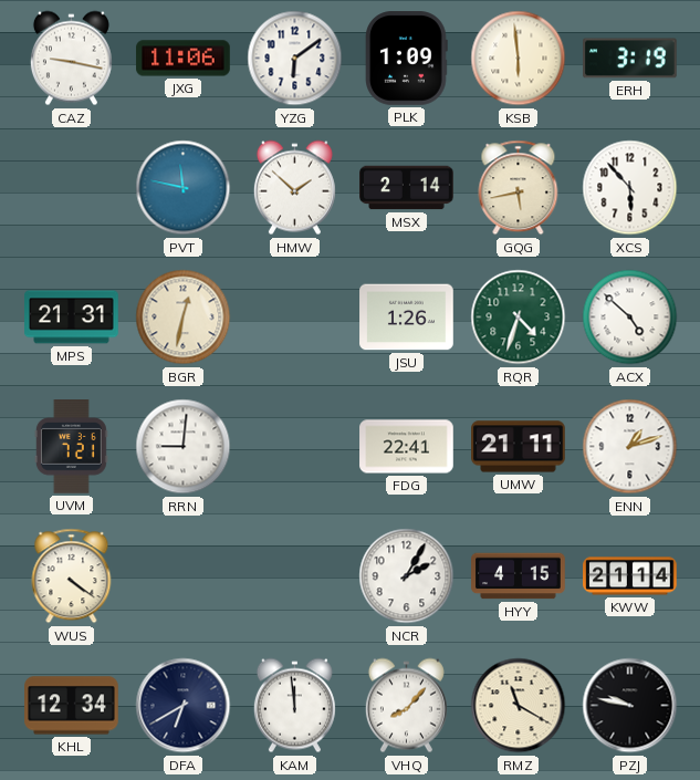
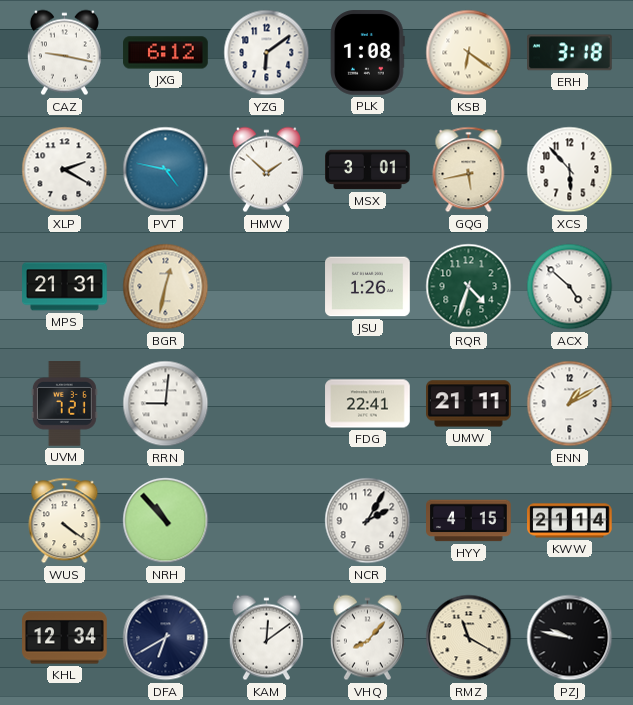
JXG: 11:06 -> 6:12 (166, 53)
PLK: 1:09 -> 1:08 (368, 53)
KSB: 5:59 -> 6:21 (469, 53)
ERH: 3:19 -> 3:18 (570, 53)
XLP: none -> 2:20 (65, 170)
PVT: 11:47 -> 4:47 (166, 170)
MSX: 2:14 -> 3:01 (368, 170)
ENN: 1:12 -> 1:10 (570, 404)
NRH: none -> 10:53 (166, 521)
KAM: 11:59 -> 12:09 (266, 638)
